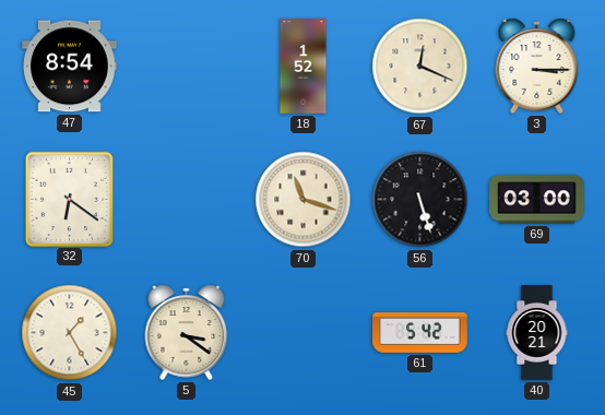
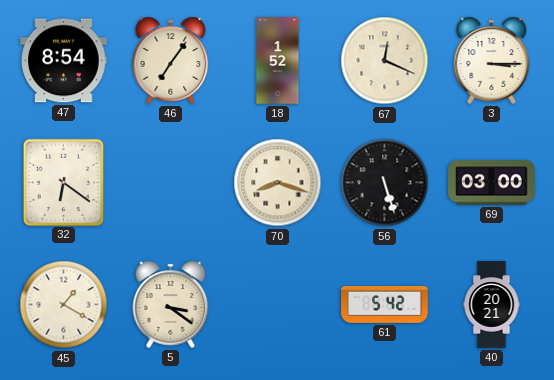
46: none -> 7:06 (171, 60)
70: 11:18 -> 8:18 (278, 183)
45: 1:25 -> 1:20 (64, 305)
